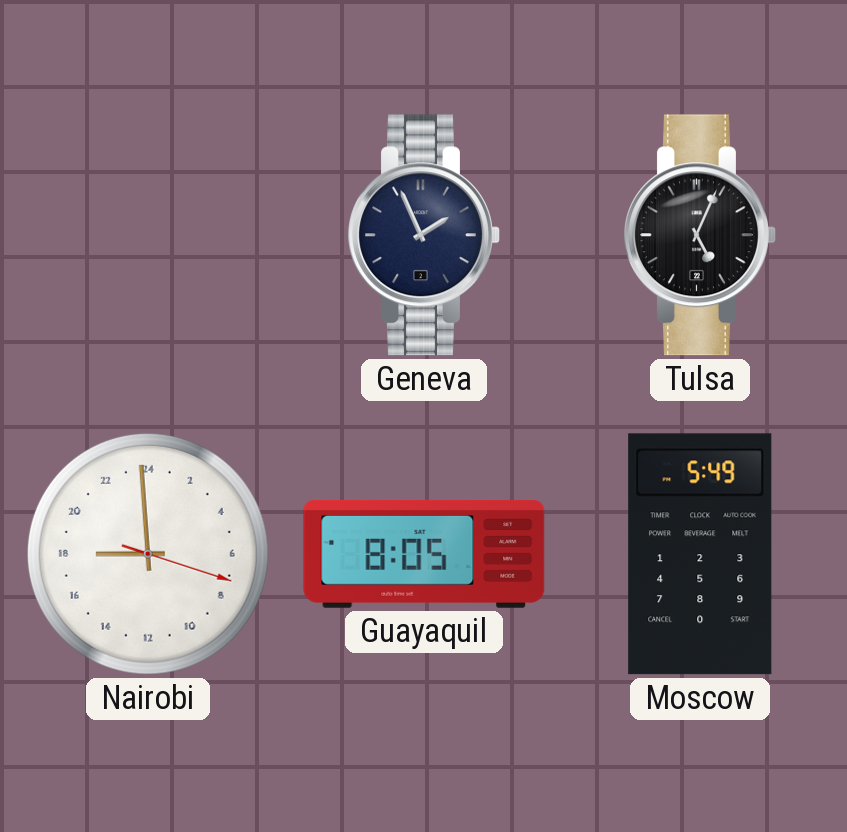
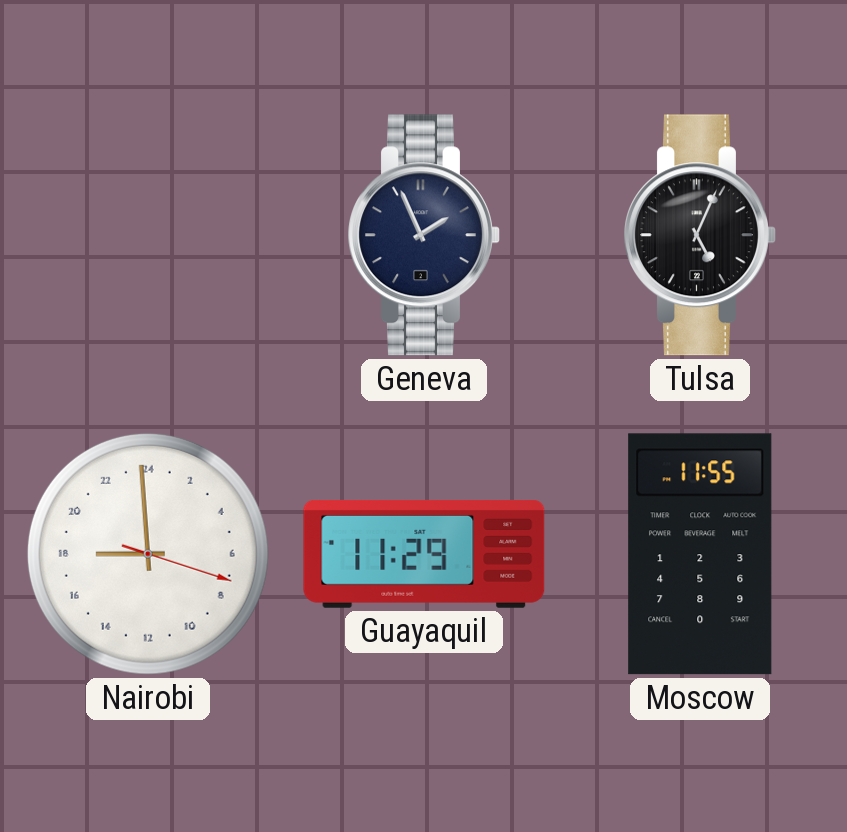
Guayaquil: 8:05 -> 11:29 (424, 554)
Moscow: 5:49 -> 11:55 (700, 554)
